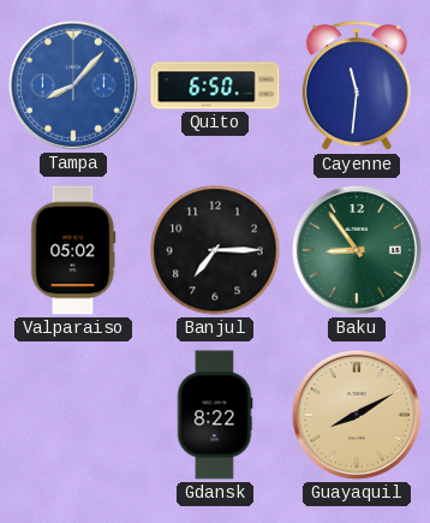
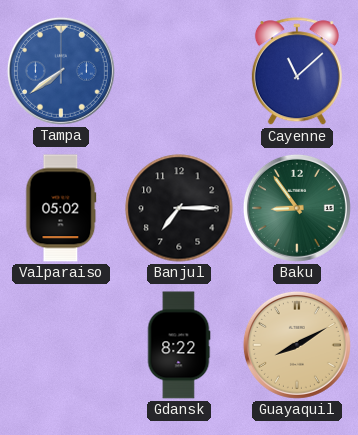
Tampa: 8:07 -> 7:39 (61, 71)
Quito: 6:50 -> none (215, 85)
Cayenne: 11:31 -> 11:08 (297, 72)
